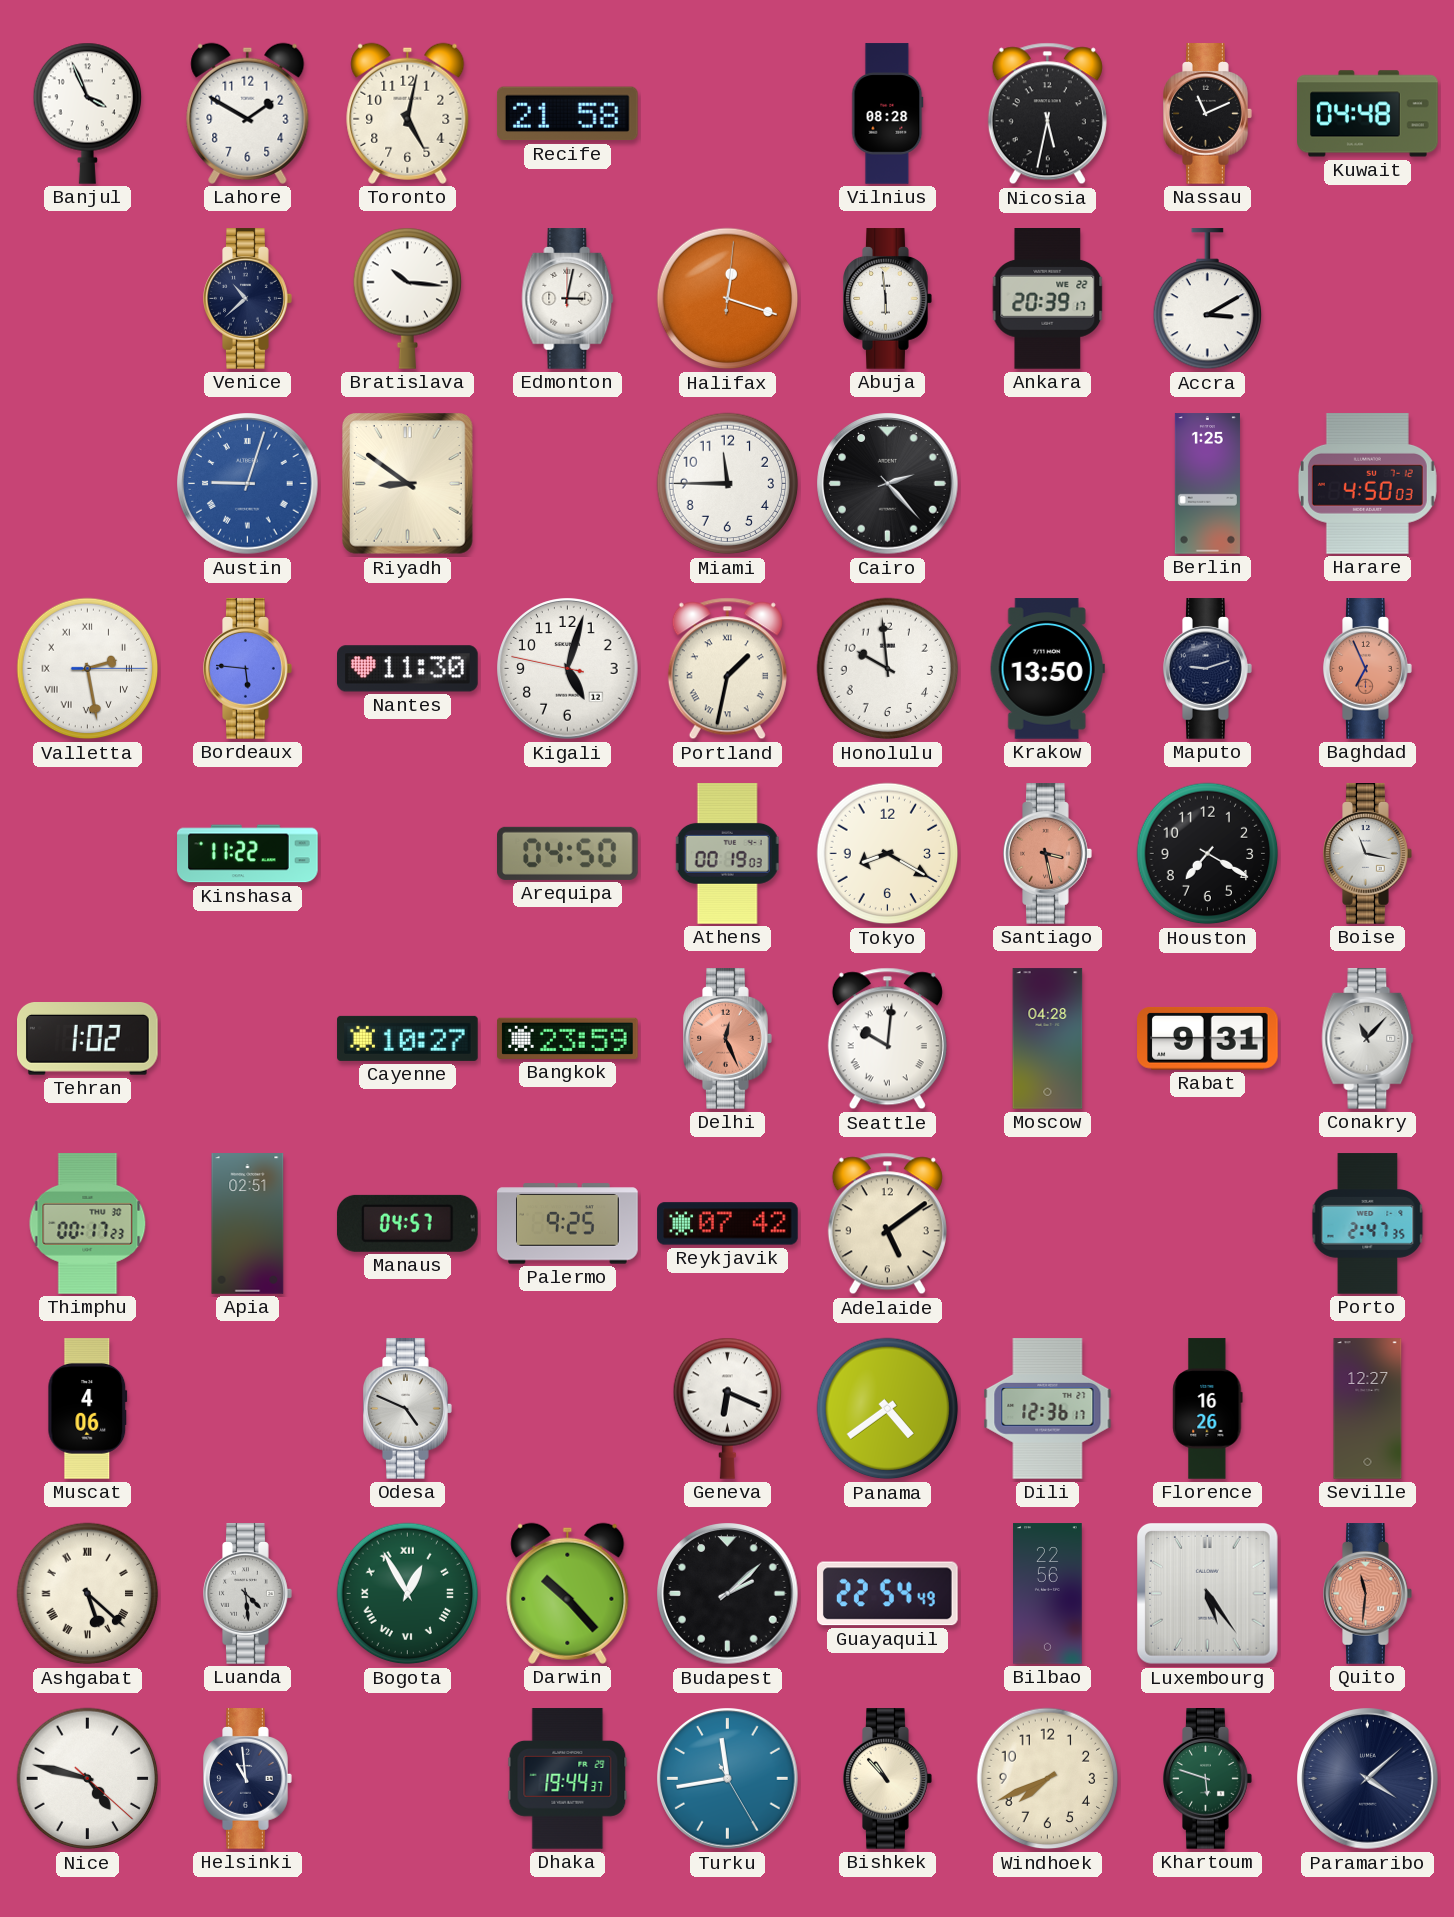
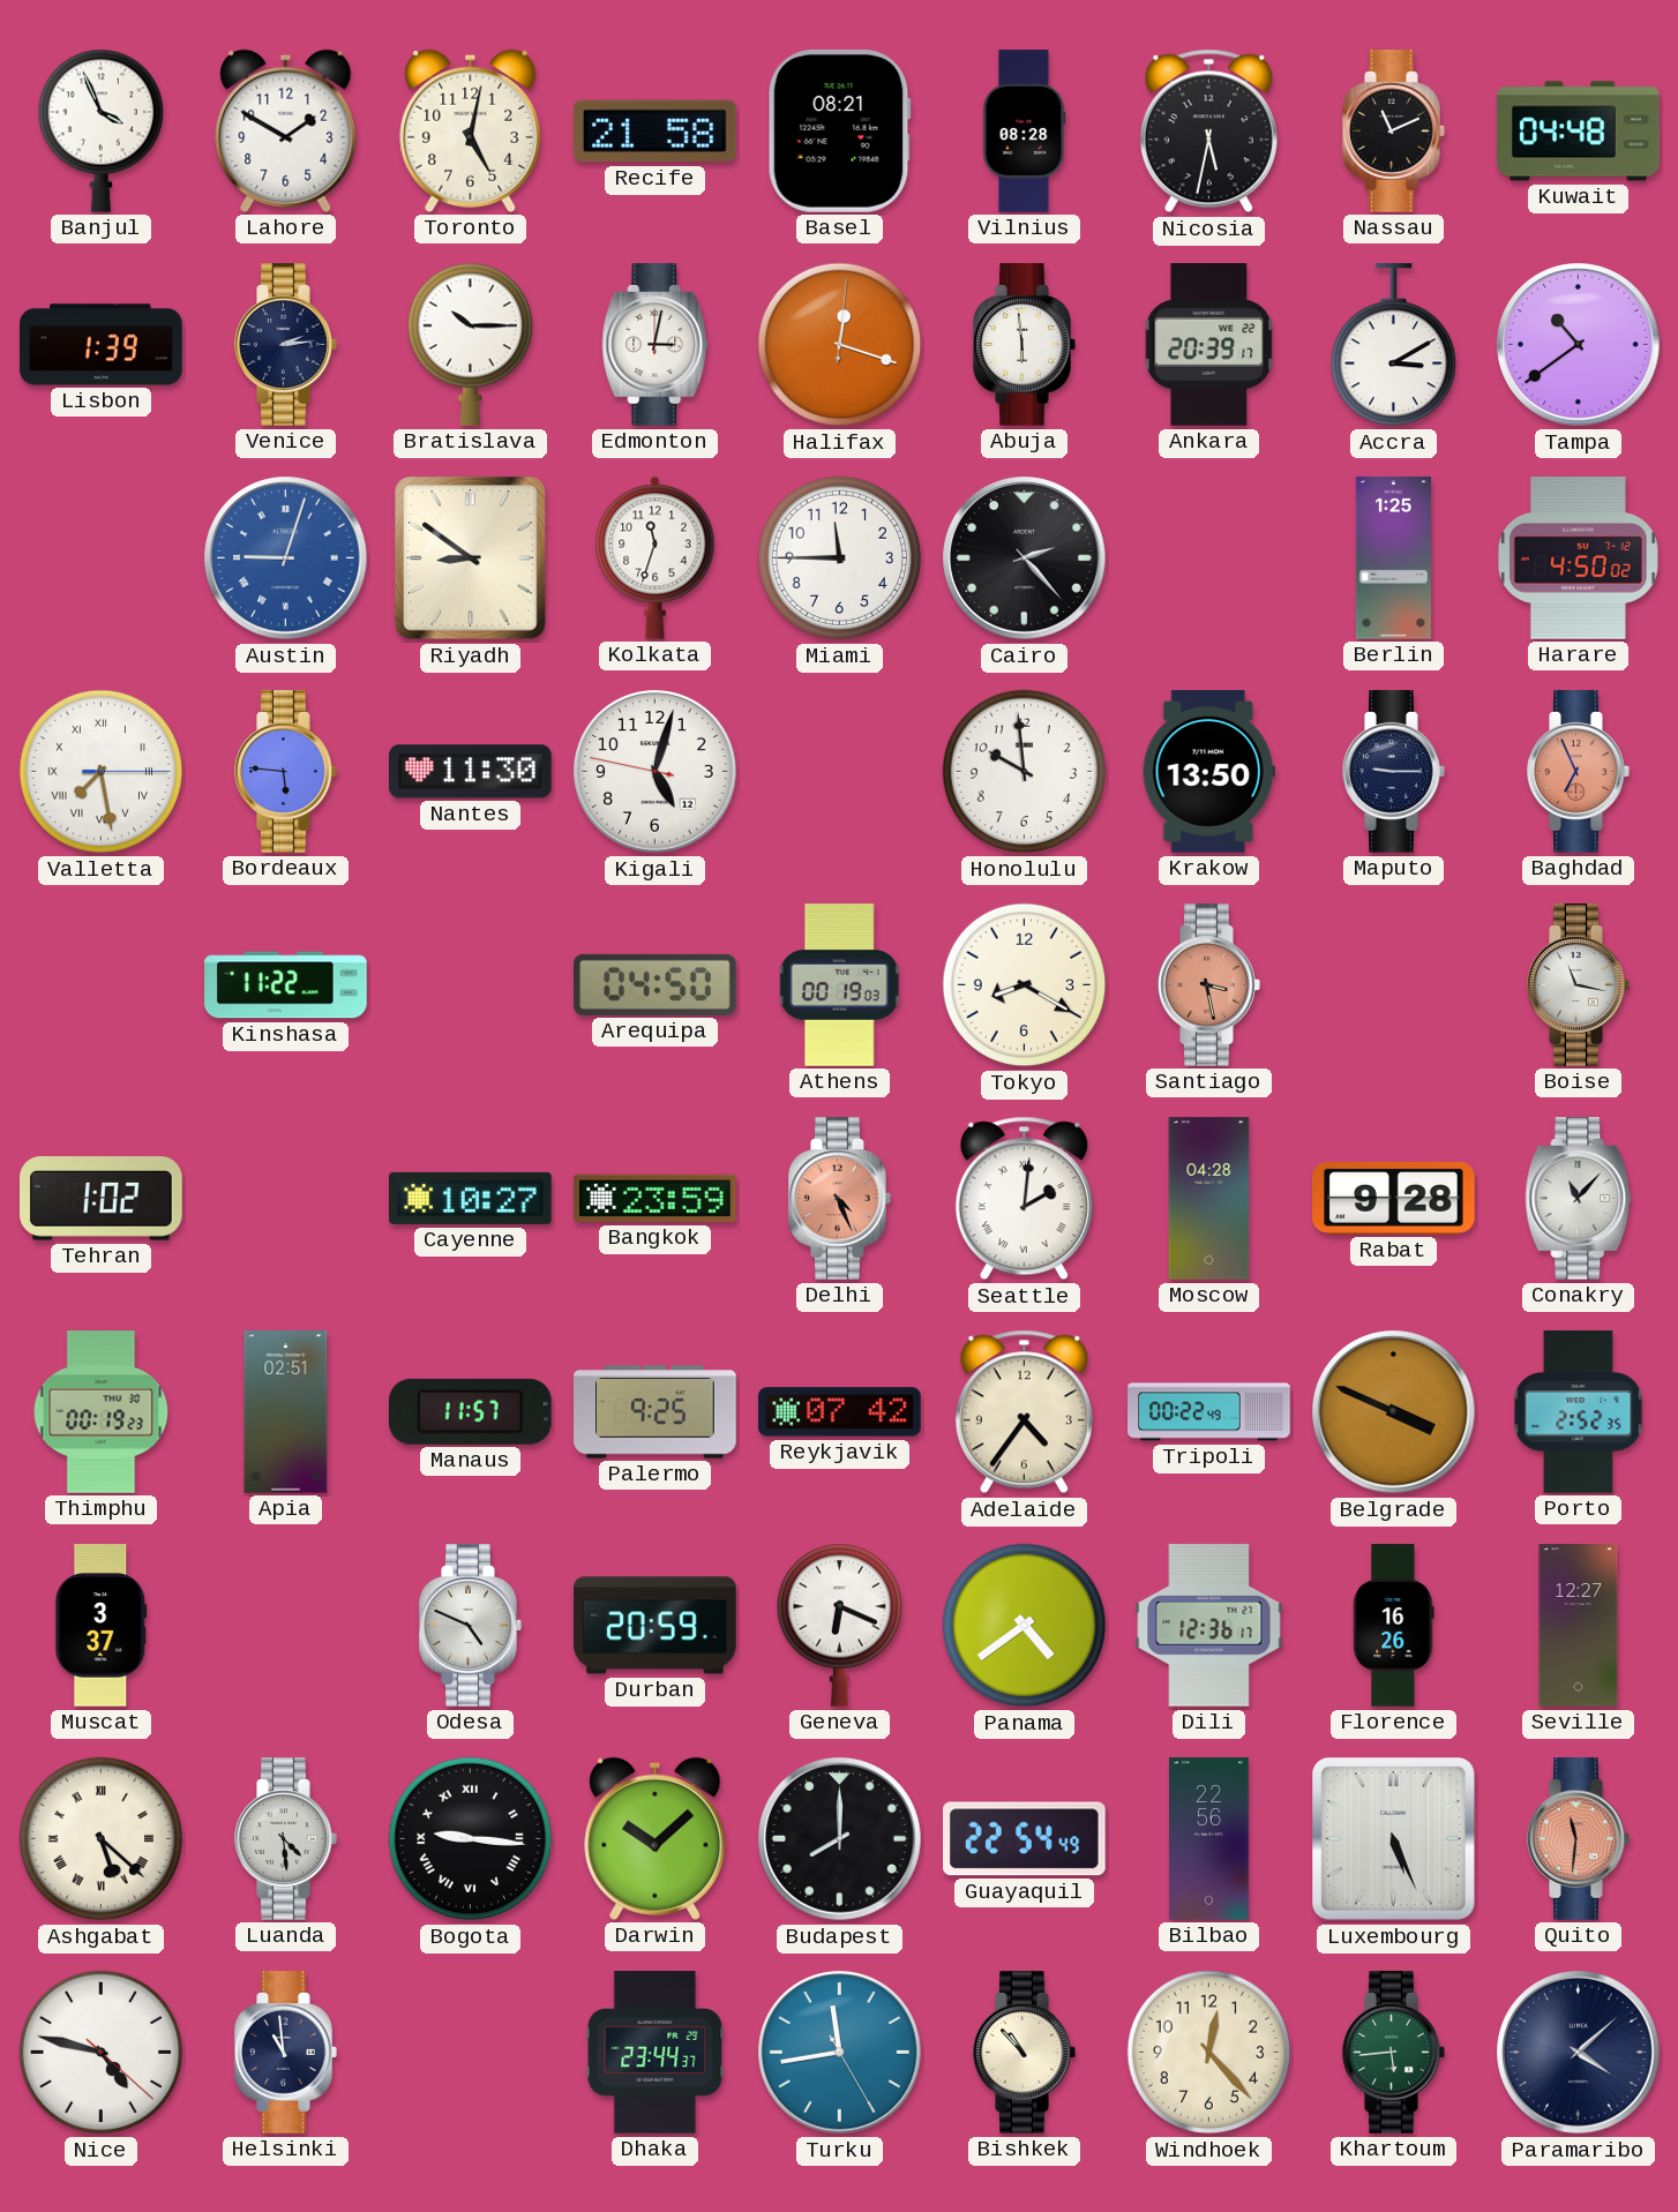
Basel: none -> 08:21 (839, 132)
Lisbon: none -> 1:39 (102, 345)
Venice: 10:38 -> 2:14 (286, 345)
Bratislava: 10:16 -> 10:15 (470, 344)
Tampa: none -> 10:39 (1579, 345)
Kolkata: none -> 11:33 (656, 557)
Harare: 4:50:03 -> 4:50:02 (1578, 558)
Valletta: 2:28 -> 7:28 (102, 772)
Portland: 1:32 -> none (727, 669)
Maputo: 9:12 -> 9:15 (1394, 772)
Houston: 7:20 -> none (1208, 854)
Delhi: 12:26 -> 4:26 (840, 1199)
Seattle: 10:01 -> 2:01 (1024, 1199)
Rabat: 9:31 -> 9:28 (1394, 1199)
Thimphu: 00:17 -> 00:19 (102, 1412)
Manaus: 04:57 -> 11:57 (470, 1411)
Adelaide: 5:09 -> 4:36 (1024, 1412)
Tripoli: none -> 00:22 (1209, 1412)
Belgrade: none -> 3:49 (1394, 1412)
Porto: 2:47 -> 2:52 (1579, 1412)
Muscat: 4:06 -> 3:37 (102, 1626)
Durban: none -> 20:59 (656, 1626)
Bogota: 12:55 -> 9:16 (471, 1839)
Bogota dial: green -> black (471, 1839)
Darwin: 10:23 -> 10:08 (656, 1838)
Budapest: 2:08 -> 8:00 (840, 1839)
Luxembourg: 5:24 -> 5:26 (1394, 1839)
Dhaka: 19:44 -> 23:44 (656, 2053)
Windhoek: 7:41 -> 12:23 (1209, 2053)
Khartoum: 5:48 -> 5:44 (1394, 2053)
